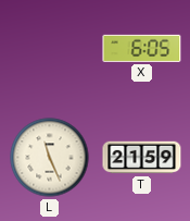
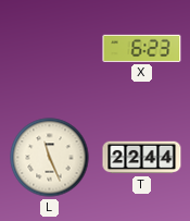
X: 6:05 -> 6:23 (142, 48)
T: 21:59 -> 22:44 (142, 158)
